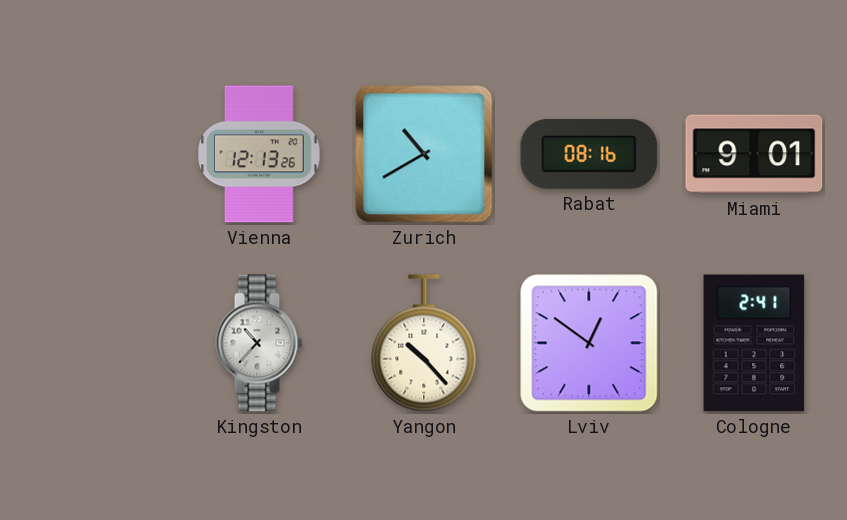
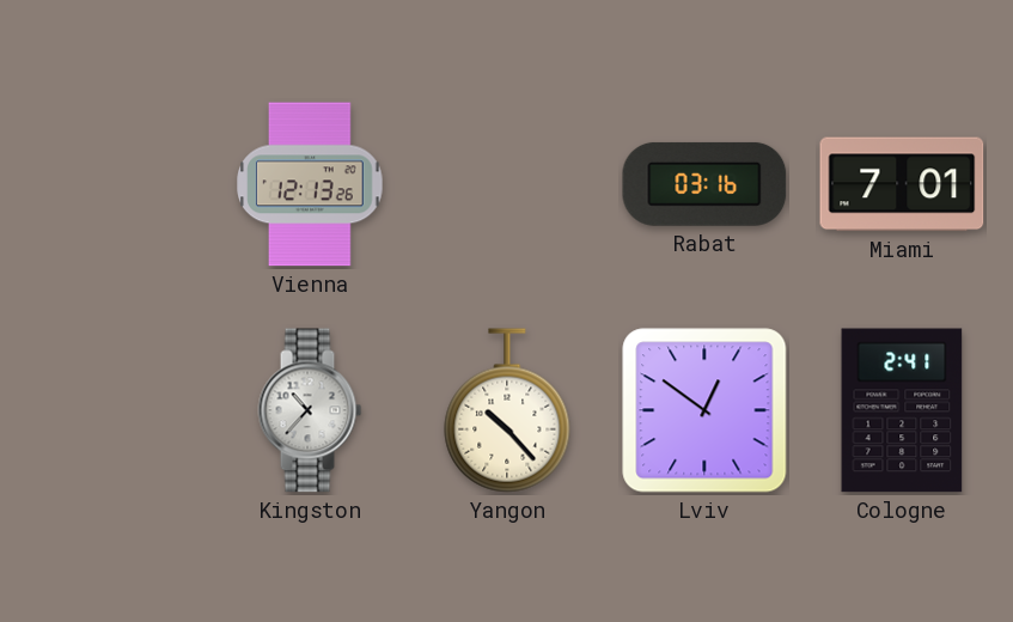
Zurich: 10:40 -> none (424, 154)
Rabat: 08:16 -> 03:16 (704, 184)
Miami: 9:01 -> 7:01 (902, 184)
